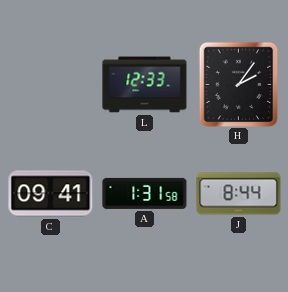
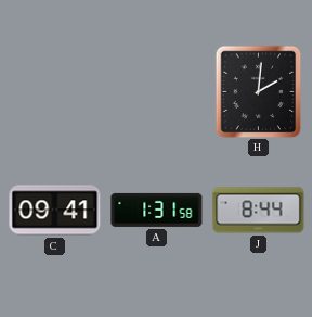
L: 12:33 -> none (145, 85)
H: 2:06 -> 2:01 (259, 91)
